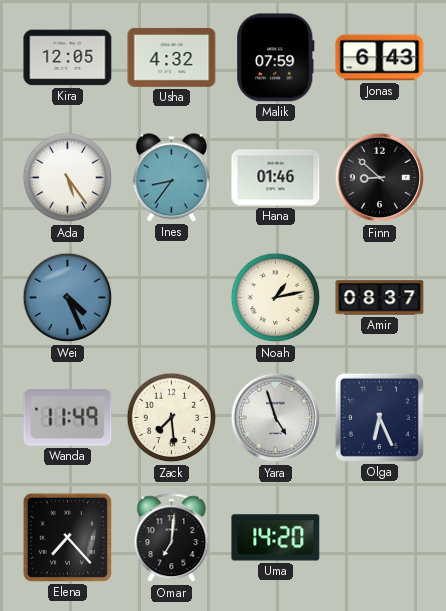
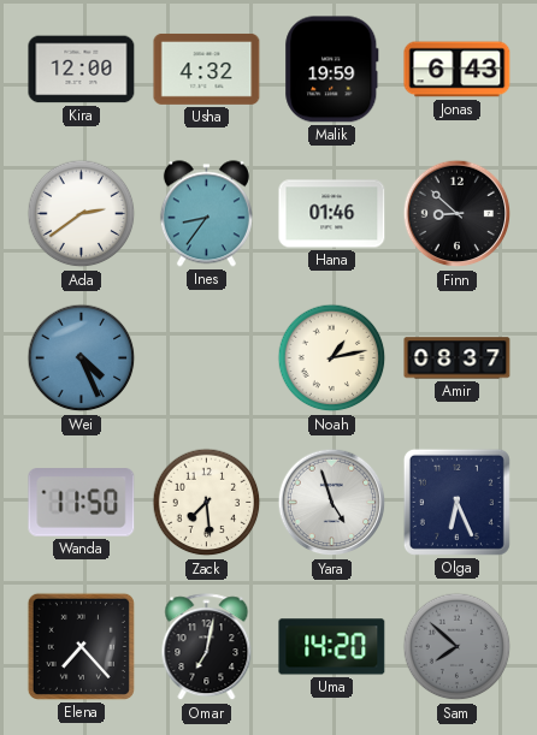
Kira: 12:05 -> 12:00 (82, 70)
Malik: 07:59 -> 19:59 (332, 70)
Ada: 5:24 -> 2:39 (82, 214)
Wanda: 11:49 -> 11:50 (82, 503)
Omar: 7:01 -> 7:02 (207, 647)
Sam: none -> 7:52 (458, 647)
